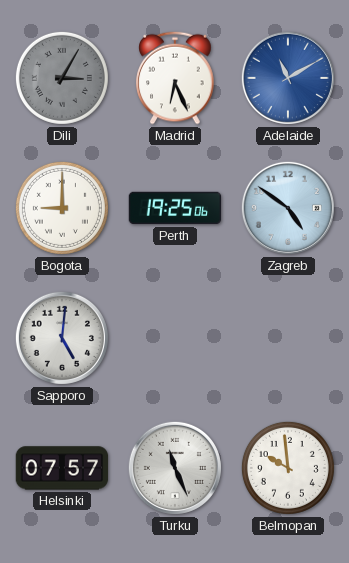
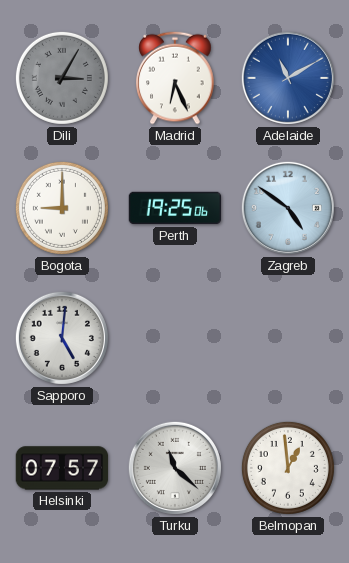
Turku: 11:26 -> 11:22 (175, 468)
Belmopan: 9:59 -> 12:59 (288, 468)
